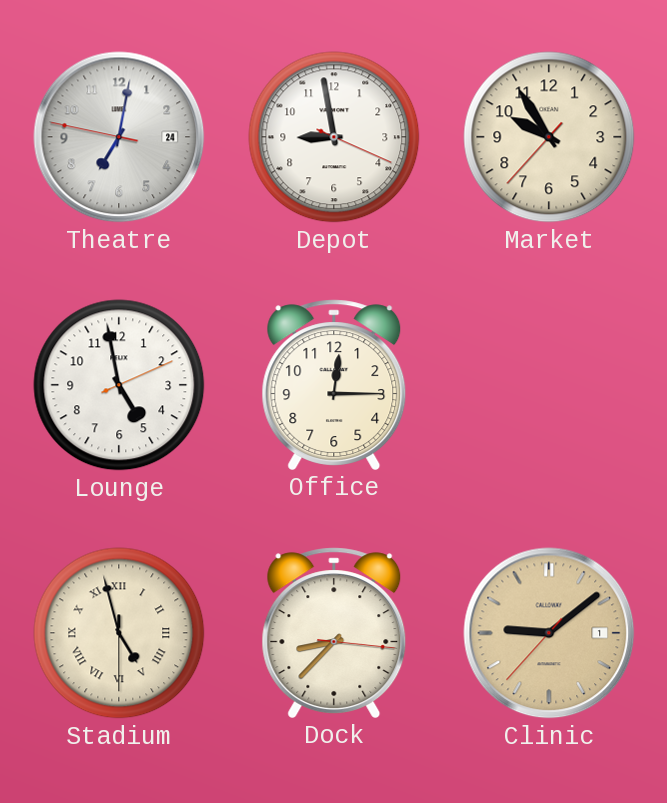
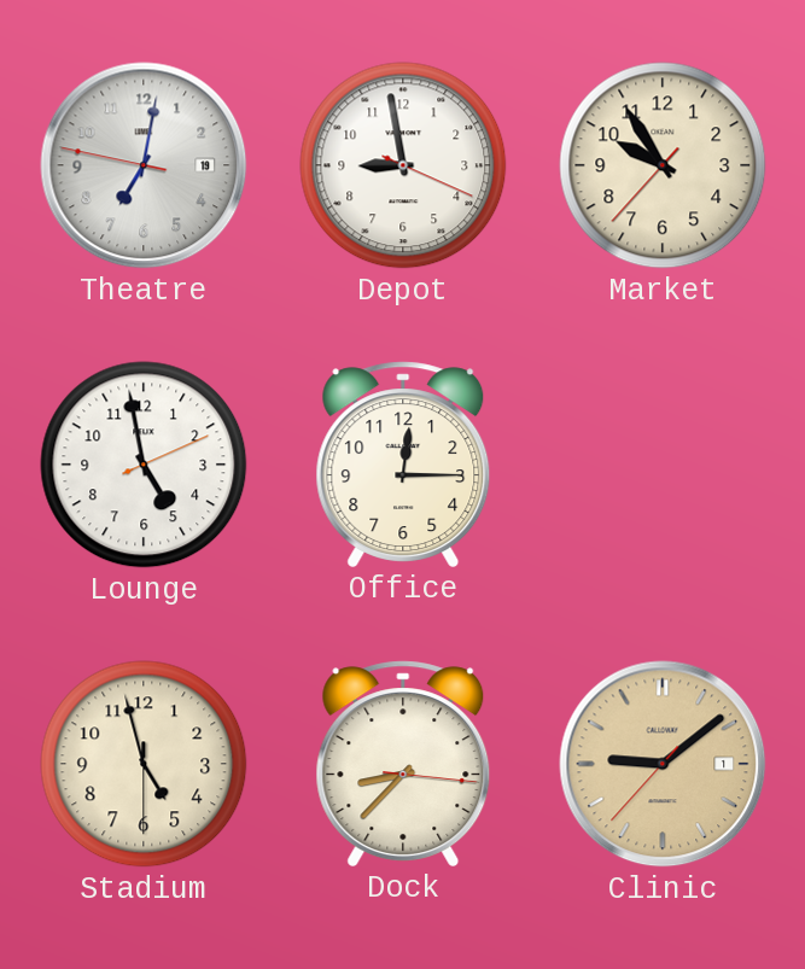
Theatre date: 24 -> 19 (144, 165)
Stadium numerals: Roman -> Arabic (144, 764)
